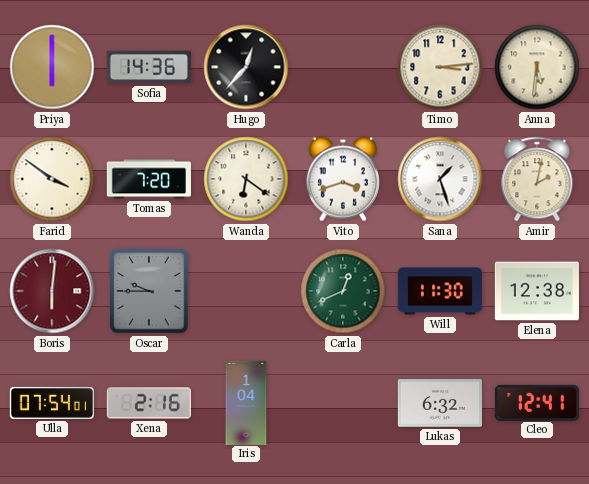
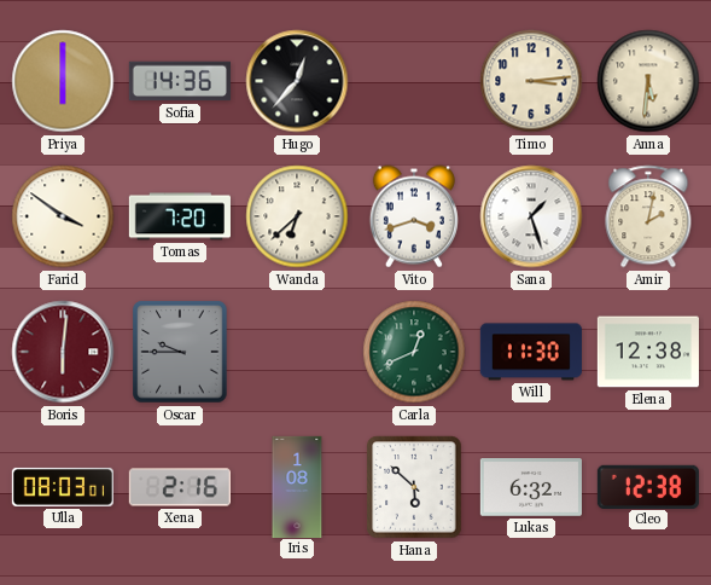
Wanda: 6:21 -> 6:38 (297, 216)
Ulla: 07:54 -> 08:03 (63, 487)
Iris: 1:04 -> 1:08 (297, 486)
Hana: none -> 5:52 (414, 487)
Cleo: 12:41 -> 12:38 (648, 486)
